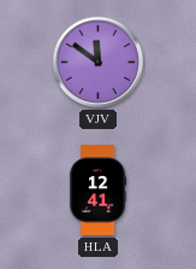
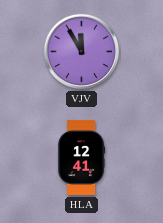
VJV: 11:51 -> 11:55 (82, 52)
